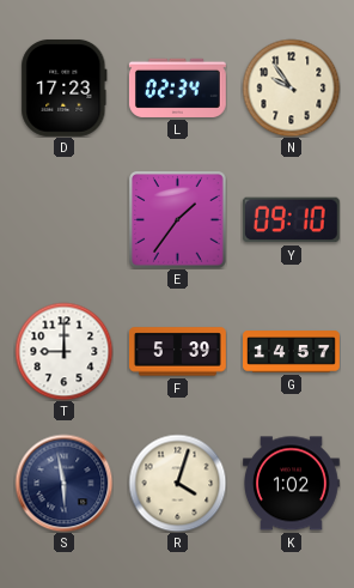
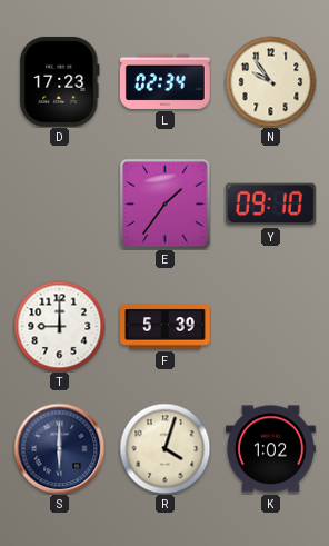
G: 14:57 -> none (292, 352)
S: 5:58 -> 6:00 (59, 448)
